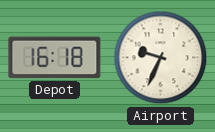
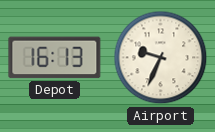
Depot: 16:18 -> 16:13 (55, 58)
